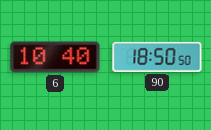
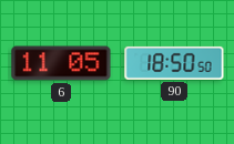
6: 10:40 -> 11:05 (61, 63)
